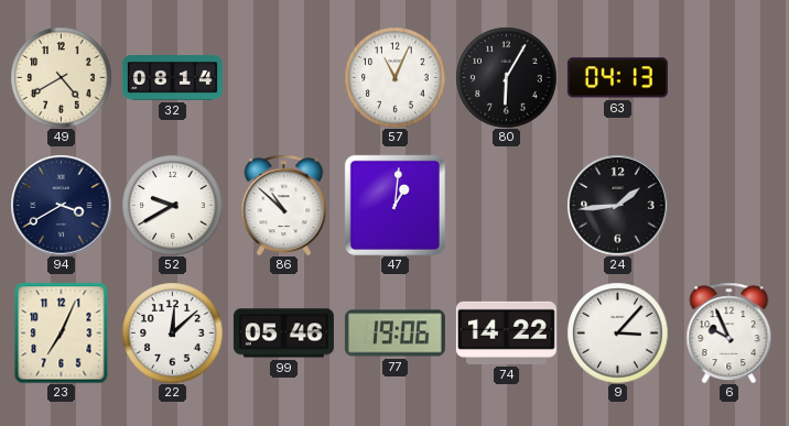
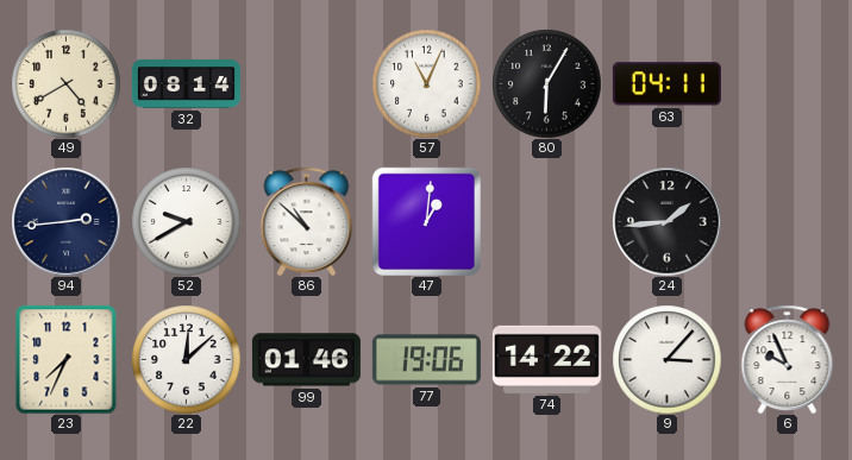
63: 04:13 -> 04:11 (666, 84)
94: 3:40 -> 2:44 (65, 221)
23: 7:04 -> 7:34 (67, 359)
99: 05:46 -> 01:46 (306, 360)
